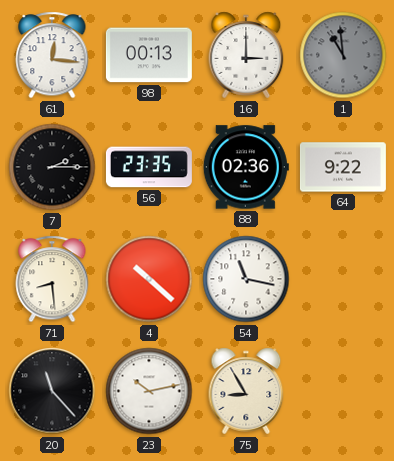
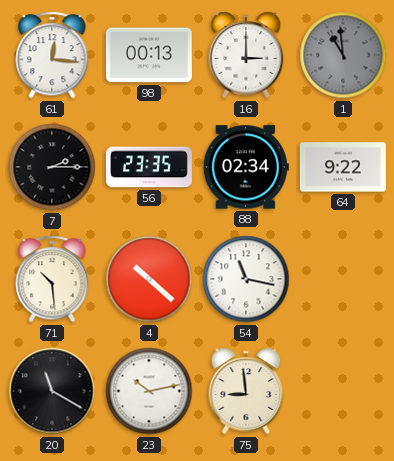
88: 02:36 -> 02:34 (246, 167)
71: 8:29 -> 10:29 (52, 279)
20: 11:23 -> 11:20 (52, 391)
75: 8:55 -> 8:59 (246, 391)
